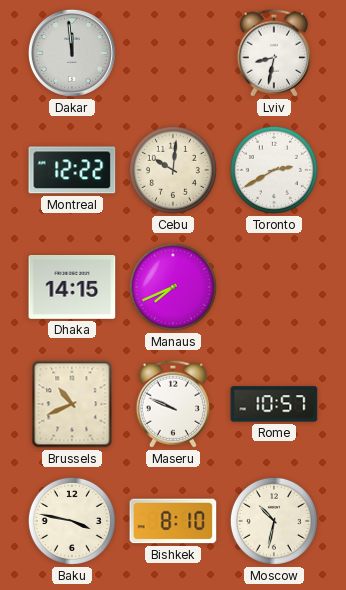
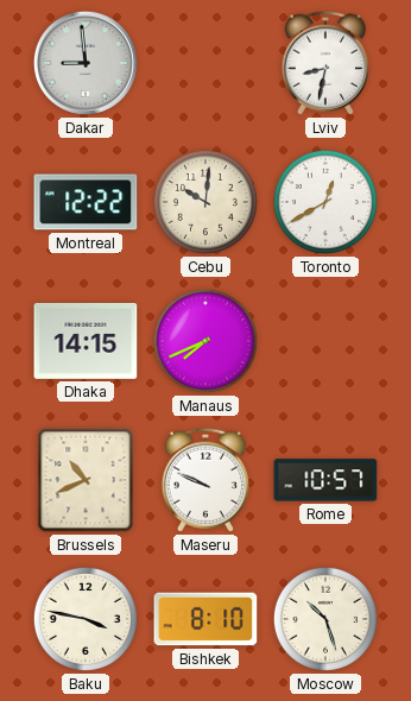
Dakar: 11:59 -> 8:59 (86, 63)
Toronto: 2:40 -> 12:40 (325, 202)
Moscow: 10:32 -> 10:27 (325, 619)
